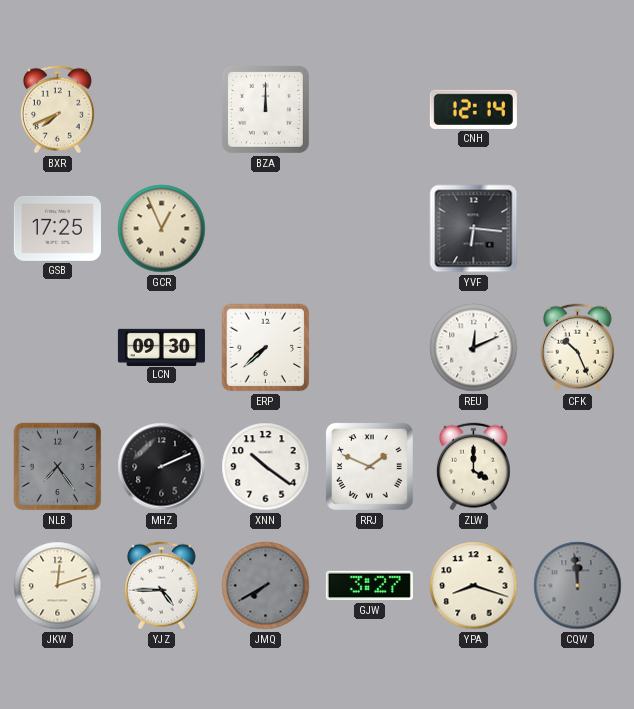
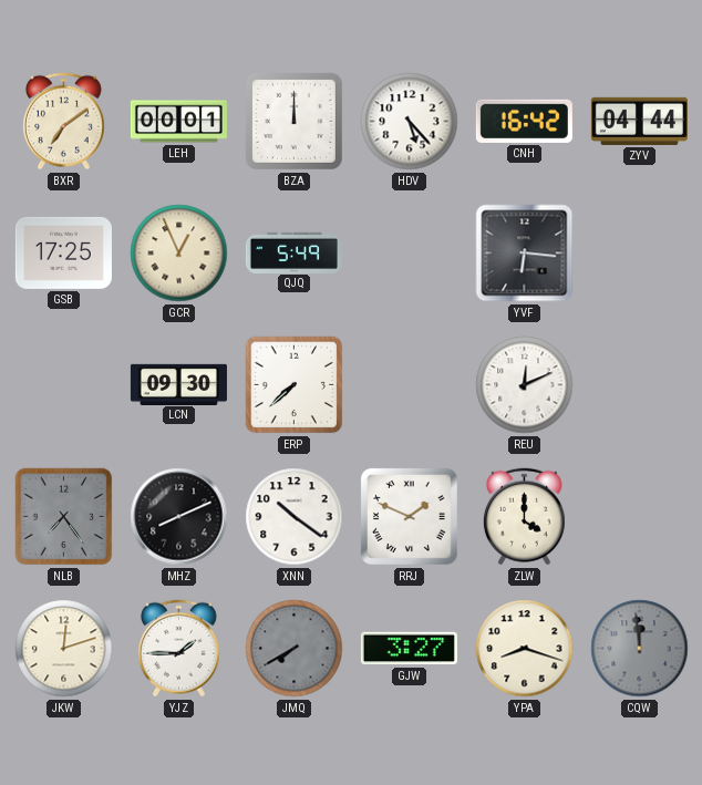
BXR: 7:41 -> 7:09 (63, 122)
LEH: none -> 00:01 (178, 122)
HDV: none -> 5:23 (410, 122)
CNH: 12:14 -> 16:42 (524, 121)
ZYV: none -> 04:44 (639, 121)
QJQ: none -> 5:49 (293, 252)
CFK: 10:26 -> none (577, 348)
MHZ: 2:11 -> 8:11 (179, 517)
YJZ: 4:45 -> 1:45 (178, 649)
